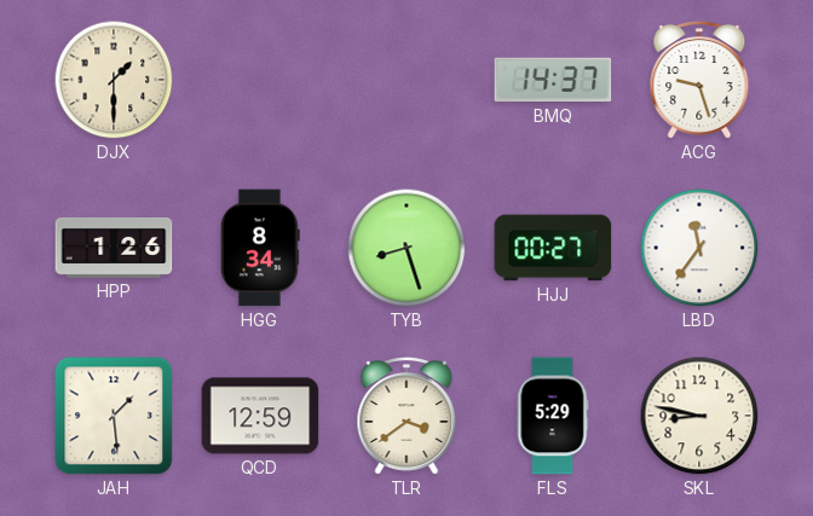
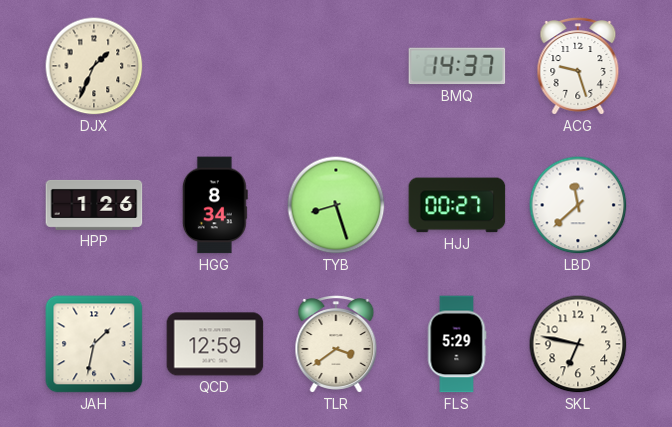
DJX: 1:30 -> 1:34 (94, 66)
LBD: 11:36 -> 11:38 (578, 205)
JAH: 1:29 -> 1:32 (94, 344)
SKL: 8:47 -> 6:47 (578, 344)
